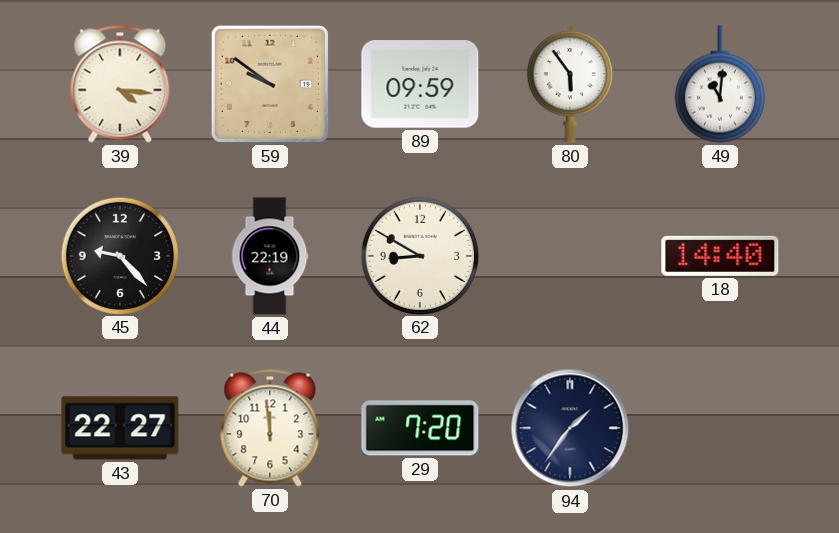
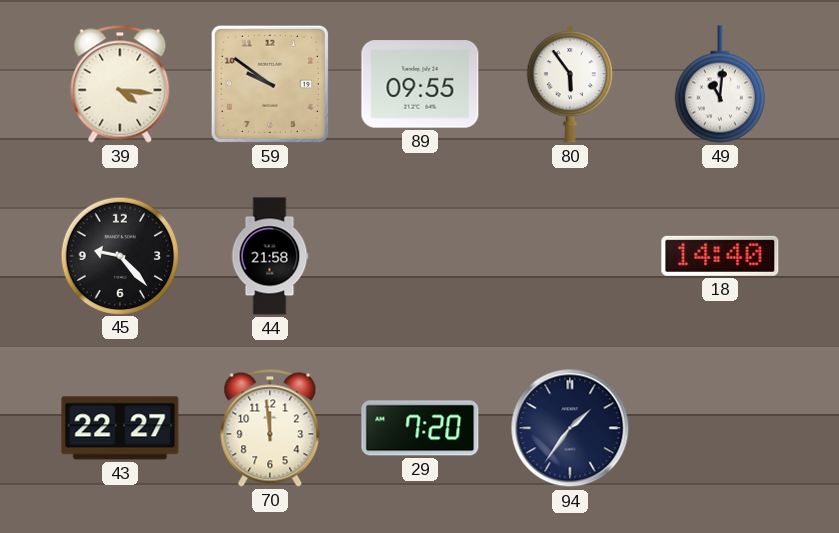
89: 09:59 -> 09:55 (420, 84)
44: 22:19 -> 21:58 (270, 256)
62: 8:50 -> none (419, 255)
